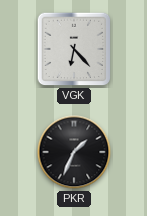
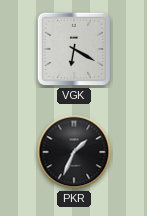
VGK: 6:23 -> 6:20 (74, 49)
